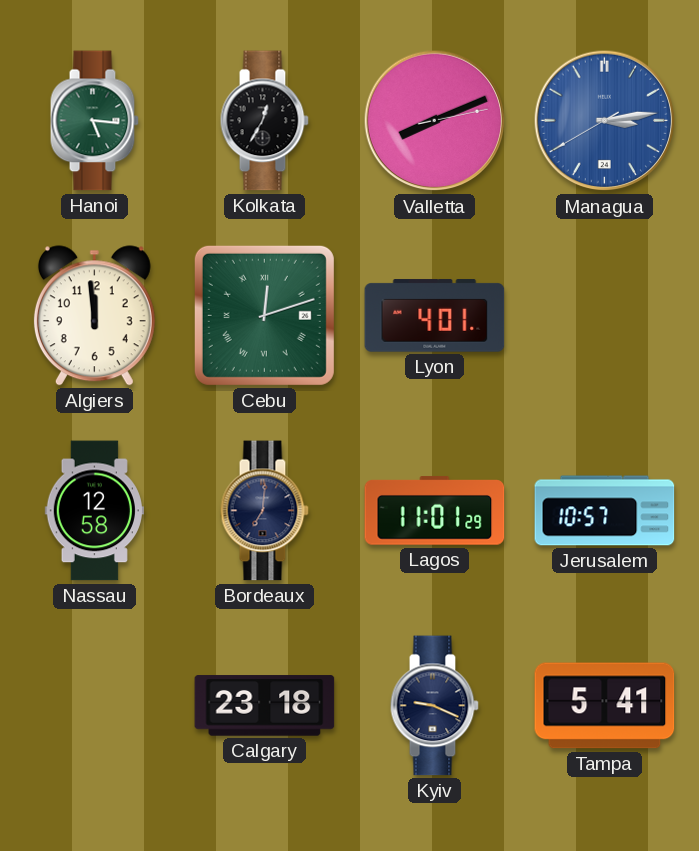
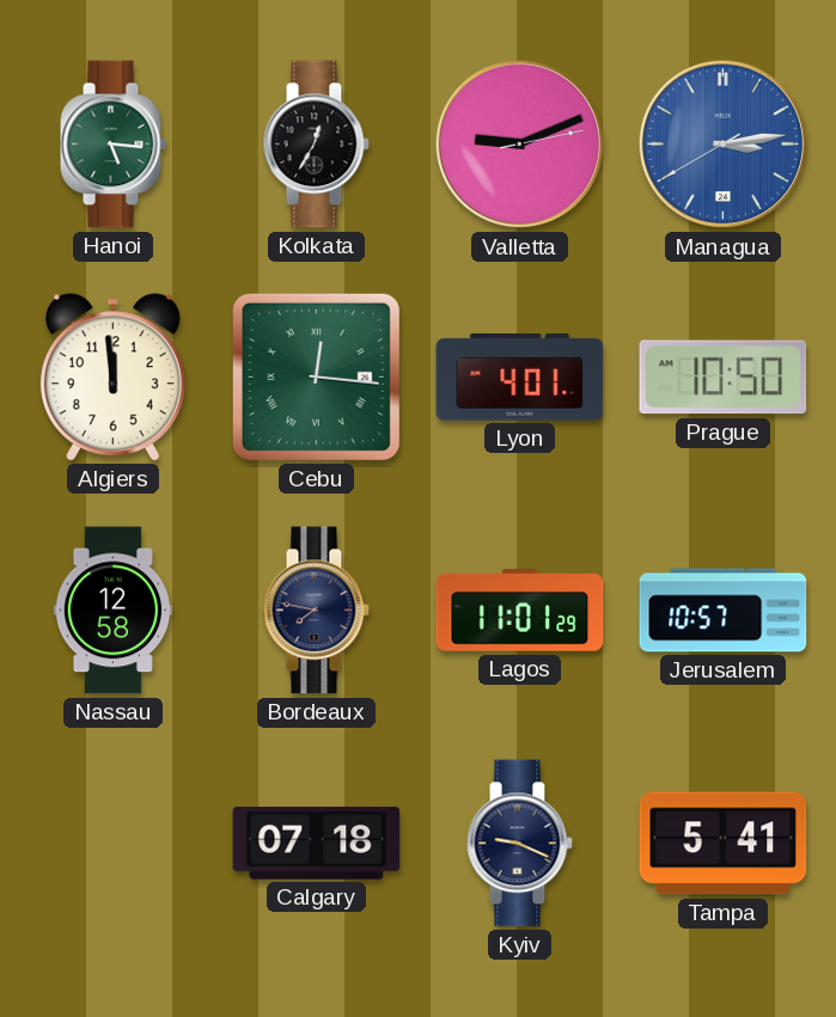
Valletta: 8:11 -> 9:11 (520, 145)
Cebu: 12:12 -> 12:16 (316, 376)
Prague: none -> 10:50 (724, 378)
Bordeaux: 7:01 -> 7:47 (316, 611)
Calgary: 23:18 -> 07:18 (317, 844)
